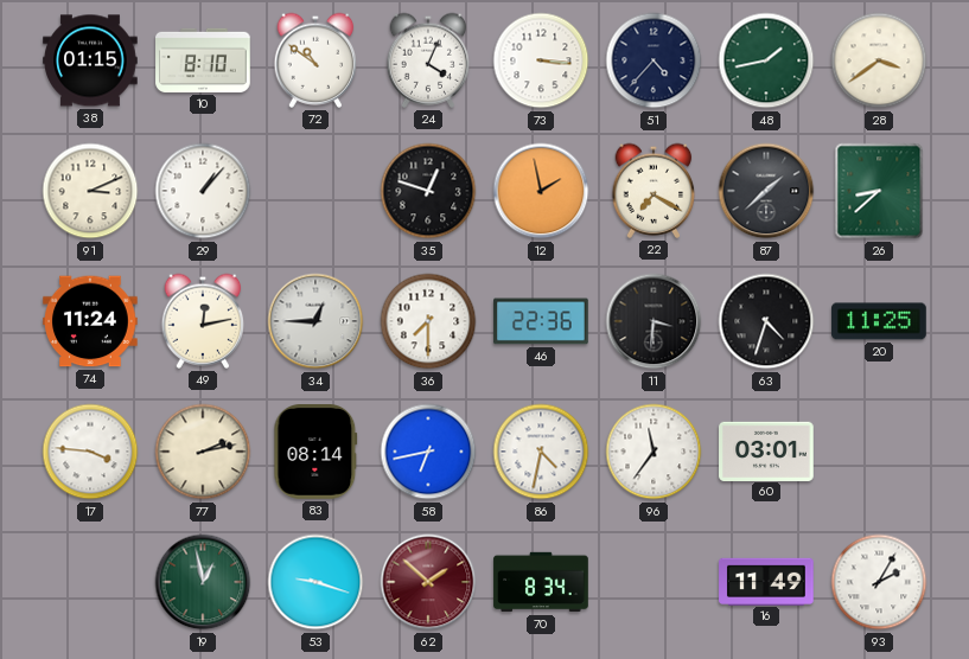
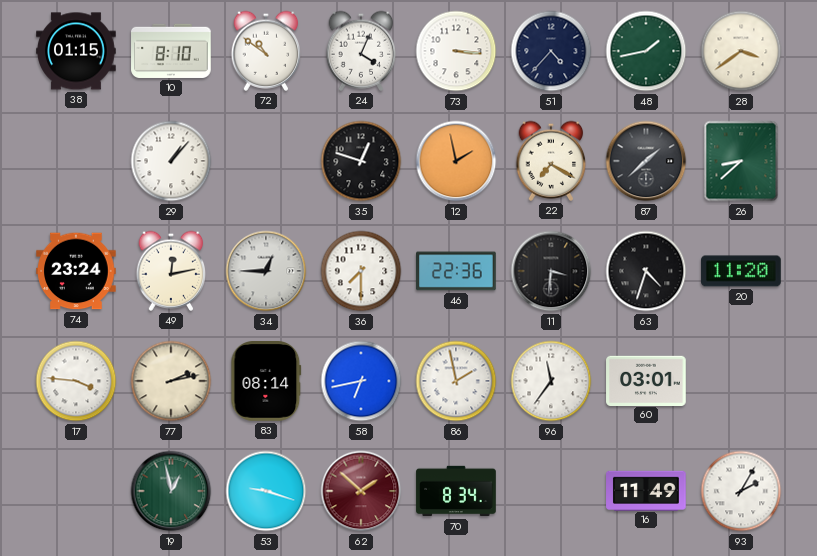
91: 3:11 -> none (90, 191)
74: 11:24 -> 23:24 (76, 271)
20: 11:25 -> 11:20 (741, 271)
86: 4:32 -> 1:58 (456, 381)
